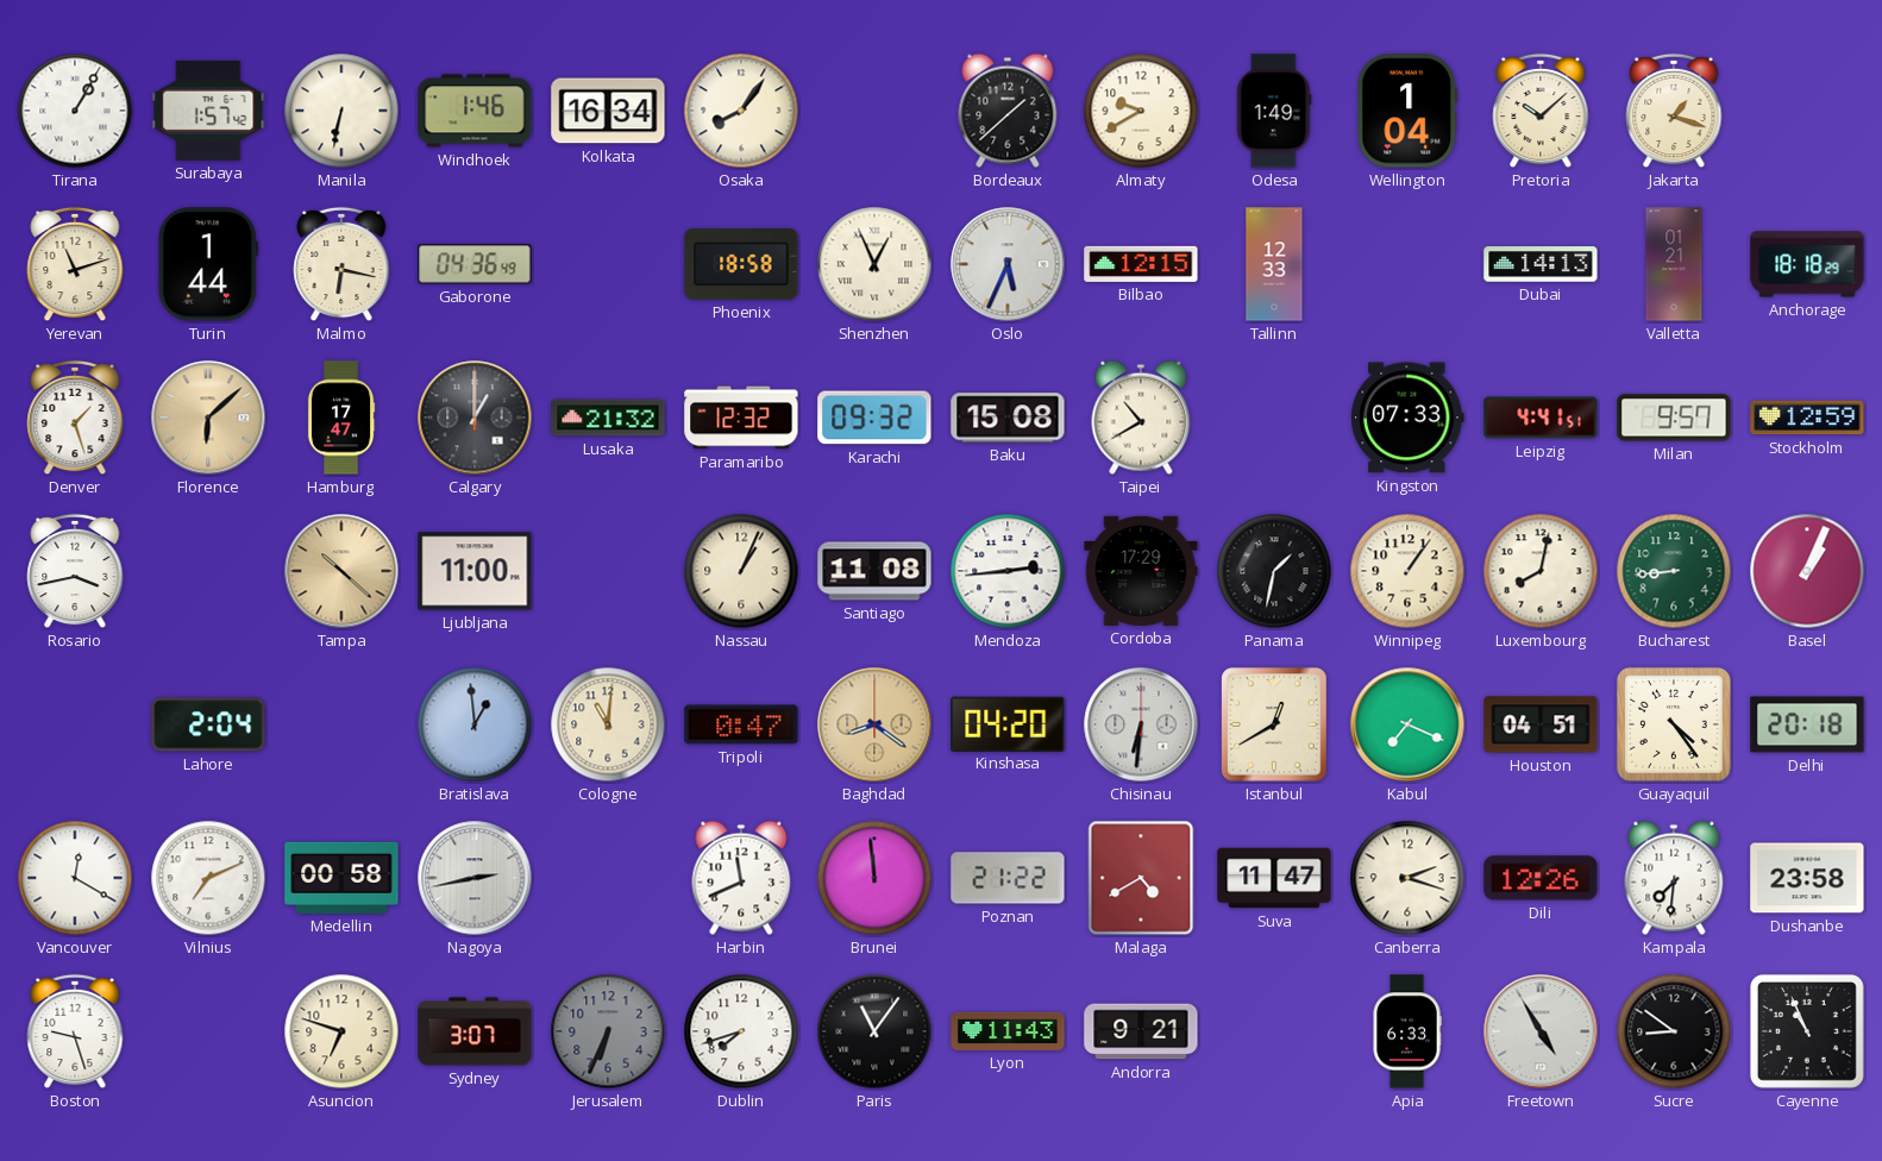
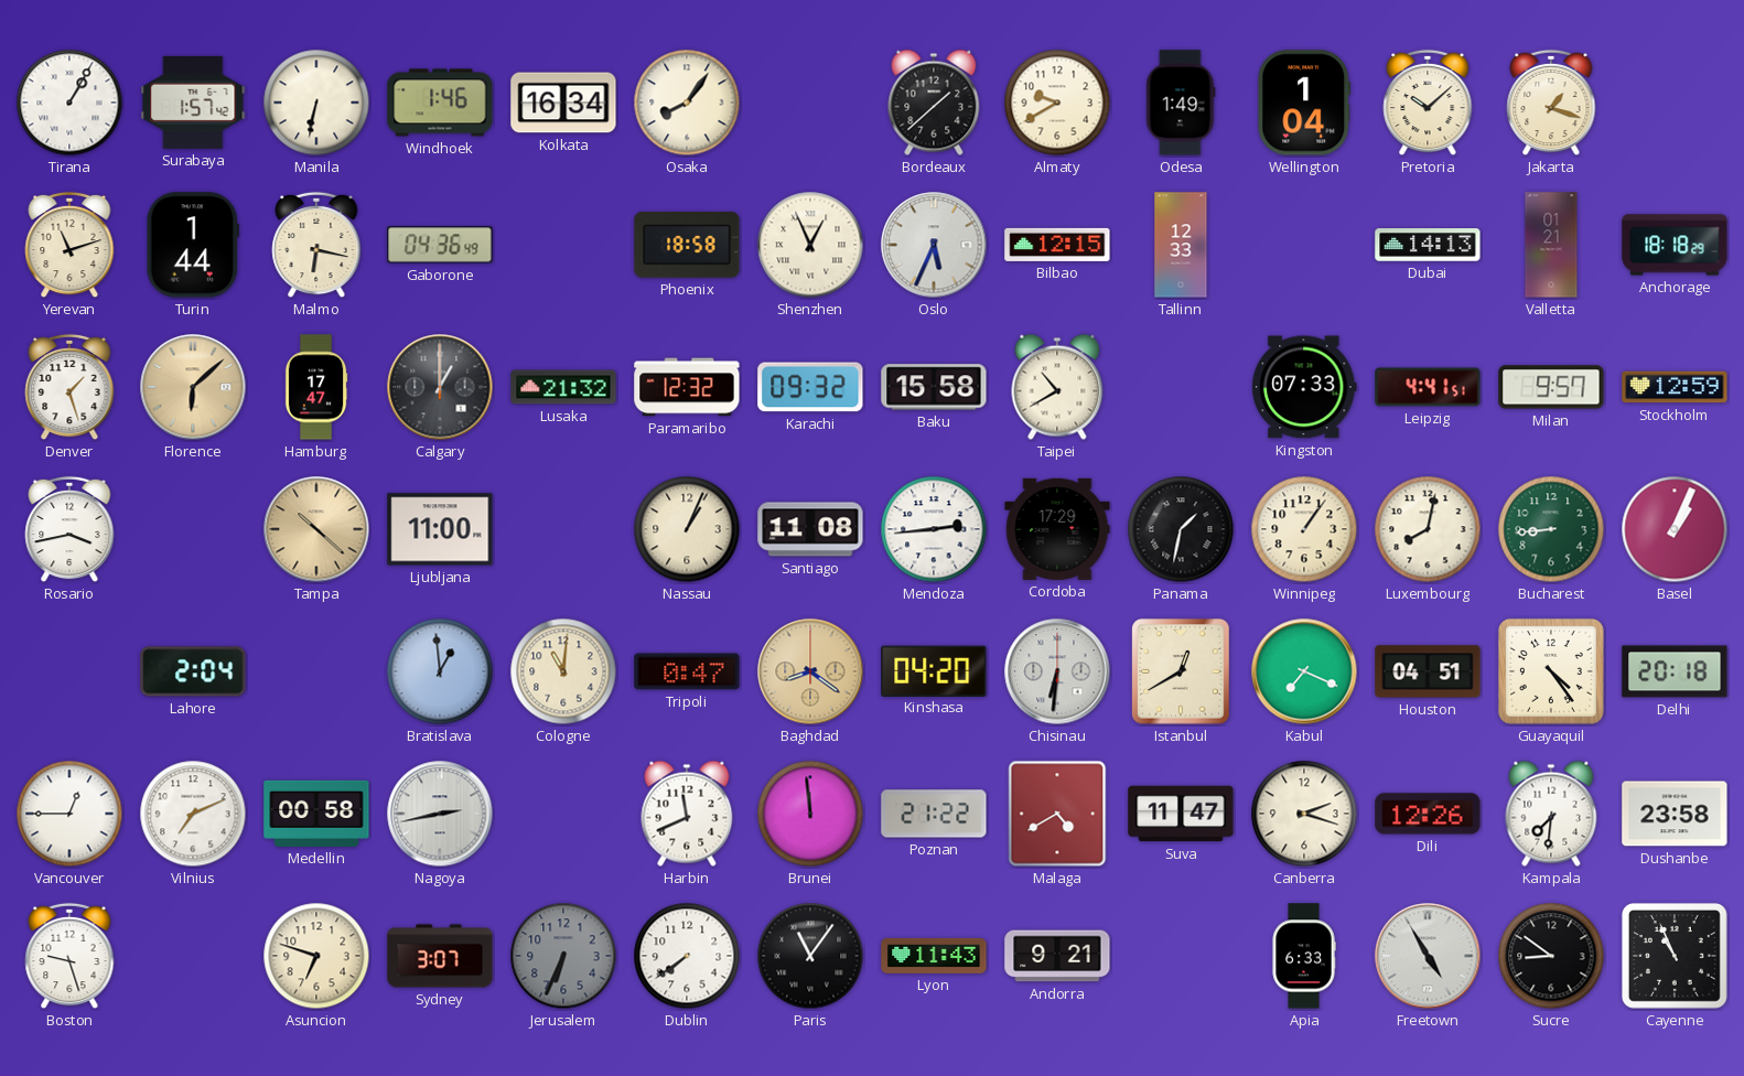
Baku: 15:08 -> 15:58 (934, 387)
Vancouver: 12:20 -> 12:45 (69, 814)
Dublin: 7:42 -> 7:39 (687, 956)
